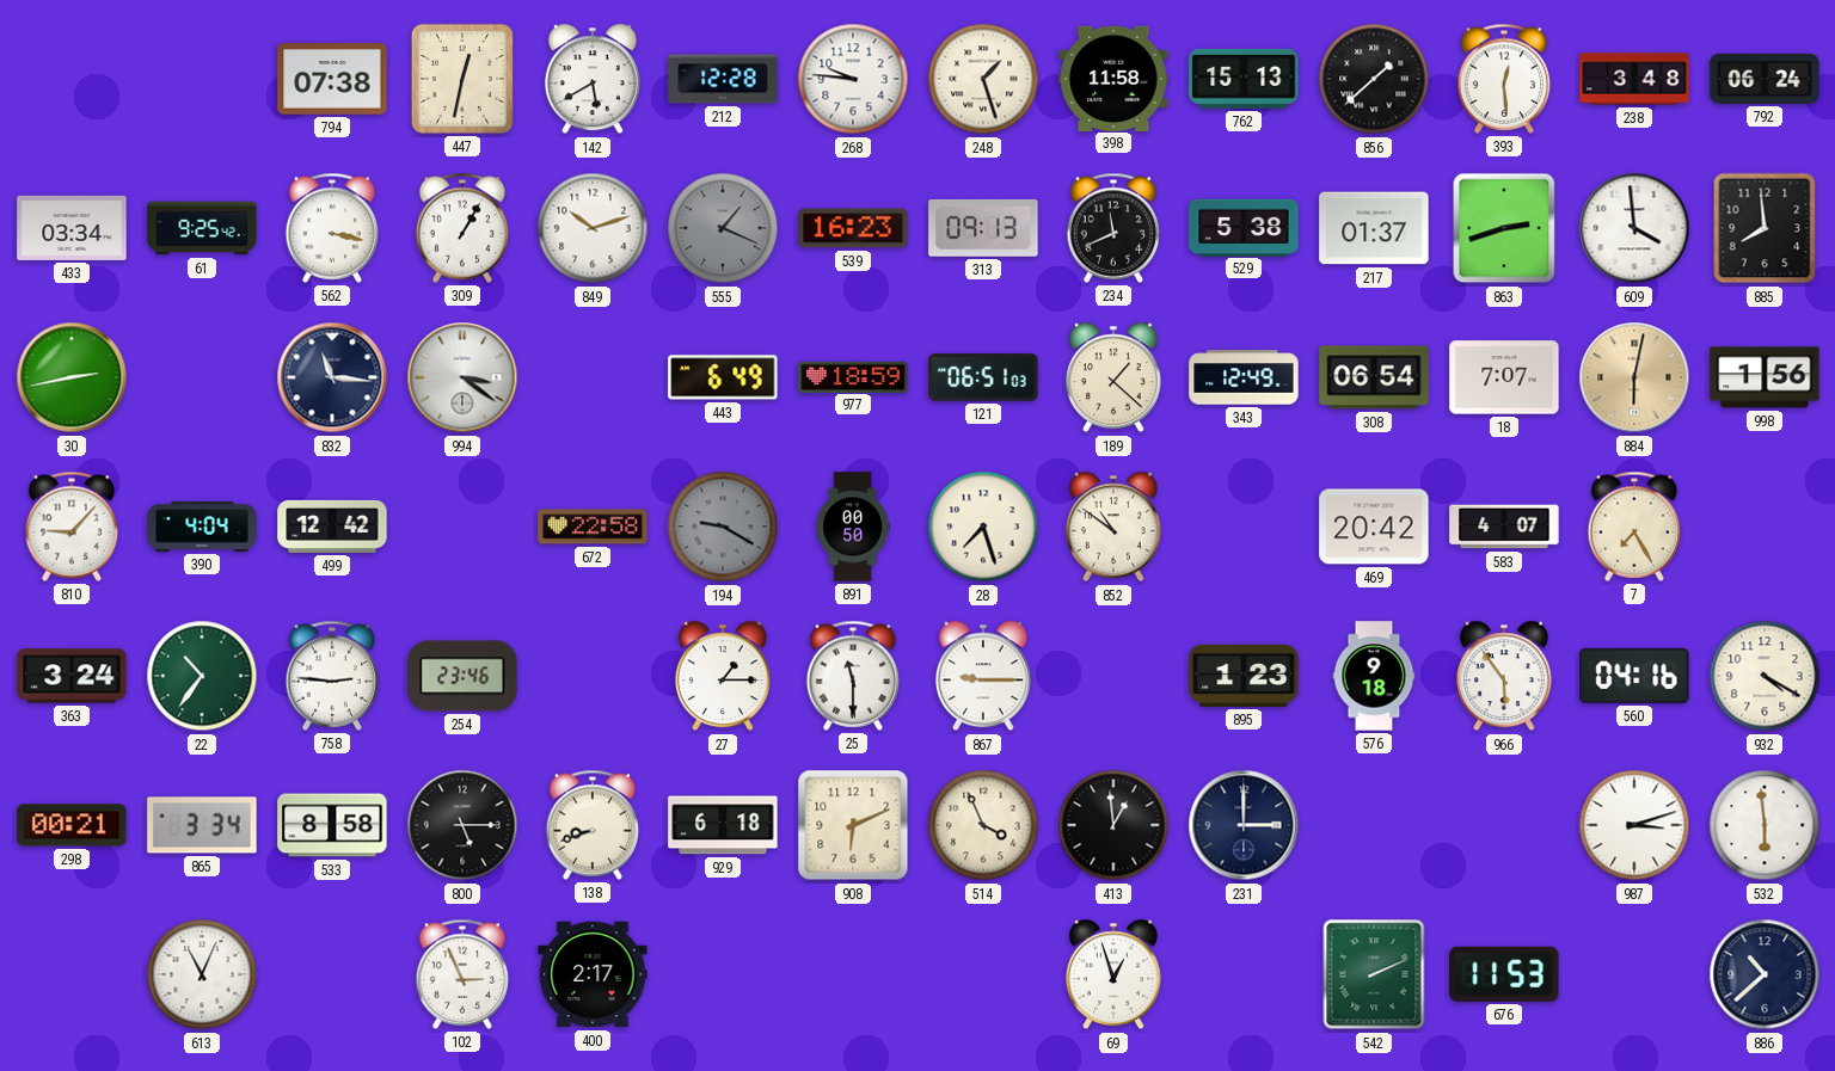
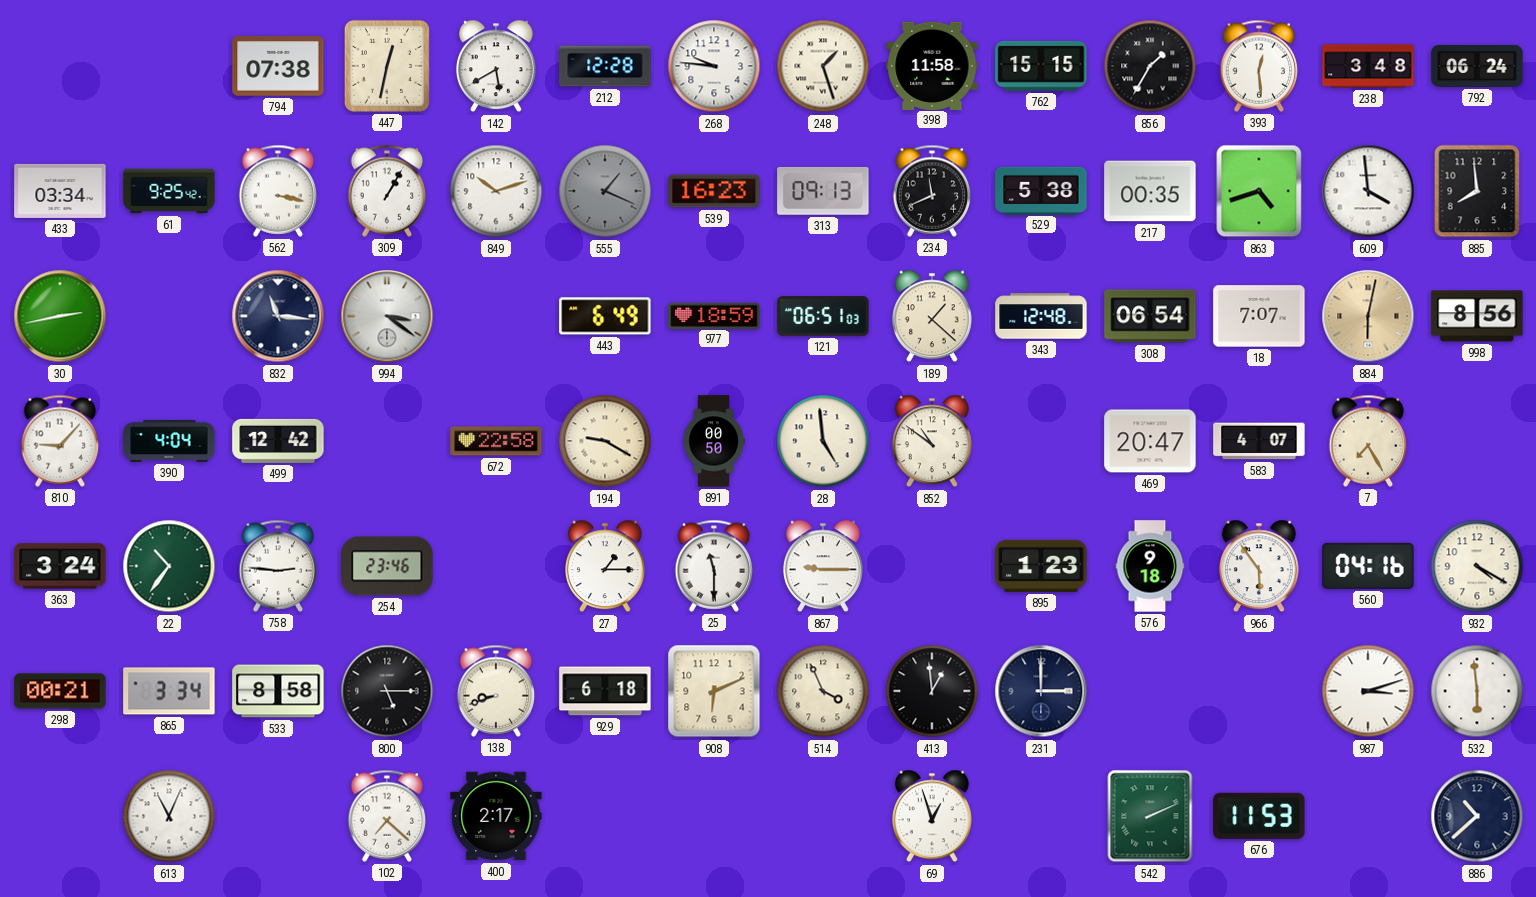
762: 15:13 -> 15:15 (1041, 66)
856: 1:38 -> 1:35 (1150, 66)
217: 01:37 -> 00:35 (1150, 191)
863: 2:42 -> 4:42 (1259, 191)
343: 12:49 -> 12:48 (1041, 316)
998: 1:56 -> 8:56 (1477, 316)
194 dial: grey -> cream (605, 441)
28: 7:27 -> 4:59 (823, 441)
469: 20:42 -> 20:47 (1150, 441)
102: 2:56 -> 7:22 (387, 816)
